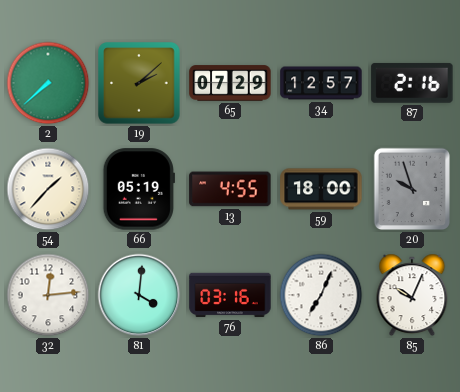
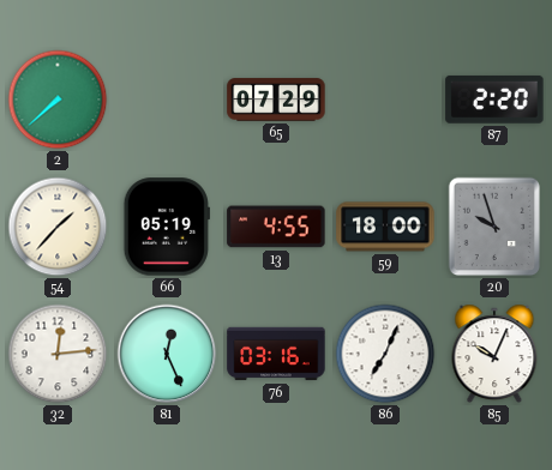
19: 2:08 -> none (139, 83)
34: 12:57 -> none (321, 83)
87: 2:16 -> 2:20 (494, 100)
81: 4:01 -> 12:26 (167, 354)
